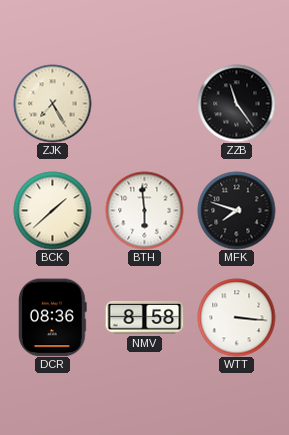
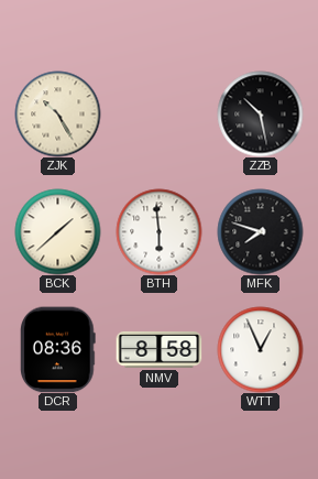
ZJK: 7:25 -> 10:25 (57, 113)
ZZB: 11:24 -> 10:28 (260, 113)
WTT: 3:16 -> 12:56 (260, 349)
